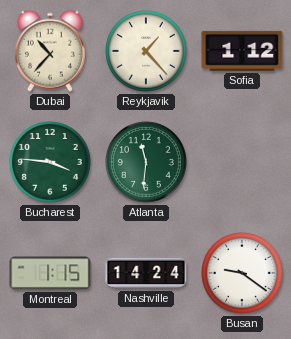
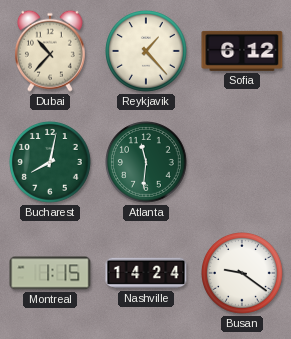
Sofia: 1:12 -> 6:12 (242, 51)
Bucharest: 3:46 -> 8:02 (51, 163)
